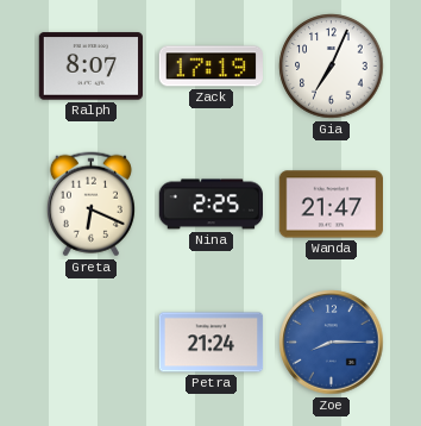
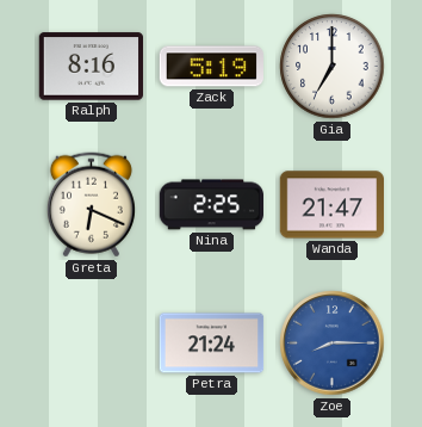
Ralph: 8:07 -> 8:16 (91, 67)
Zack: 17:19 -> 5:19 (211, 67)
Gia: 7:04 -> 7:00 (333, 67)
